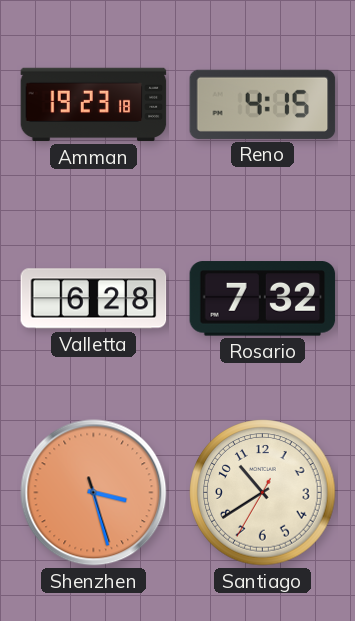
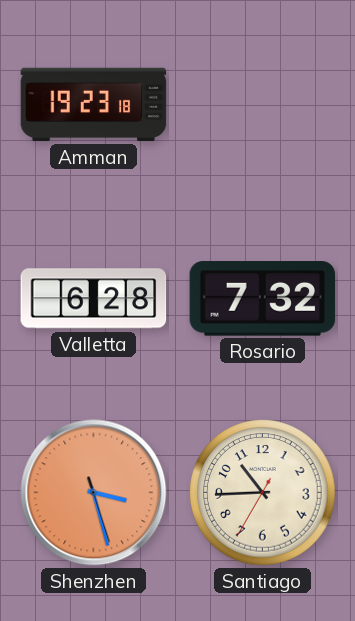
Reno: 4:15 -> none (263, 104)
Santiago: 10:39 -> 10:44 (263, 493)
